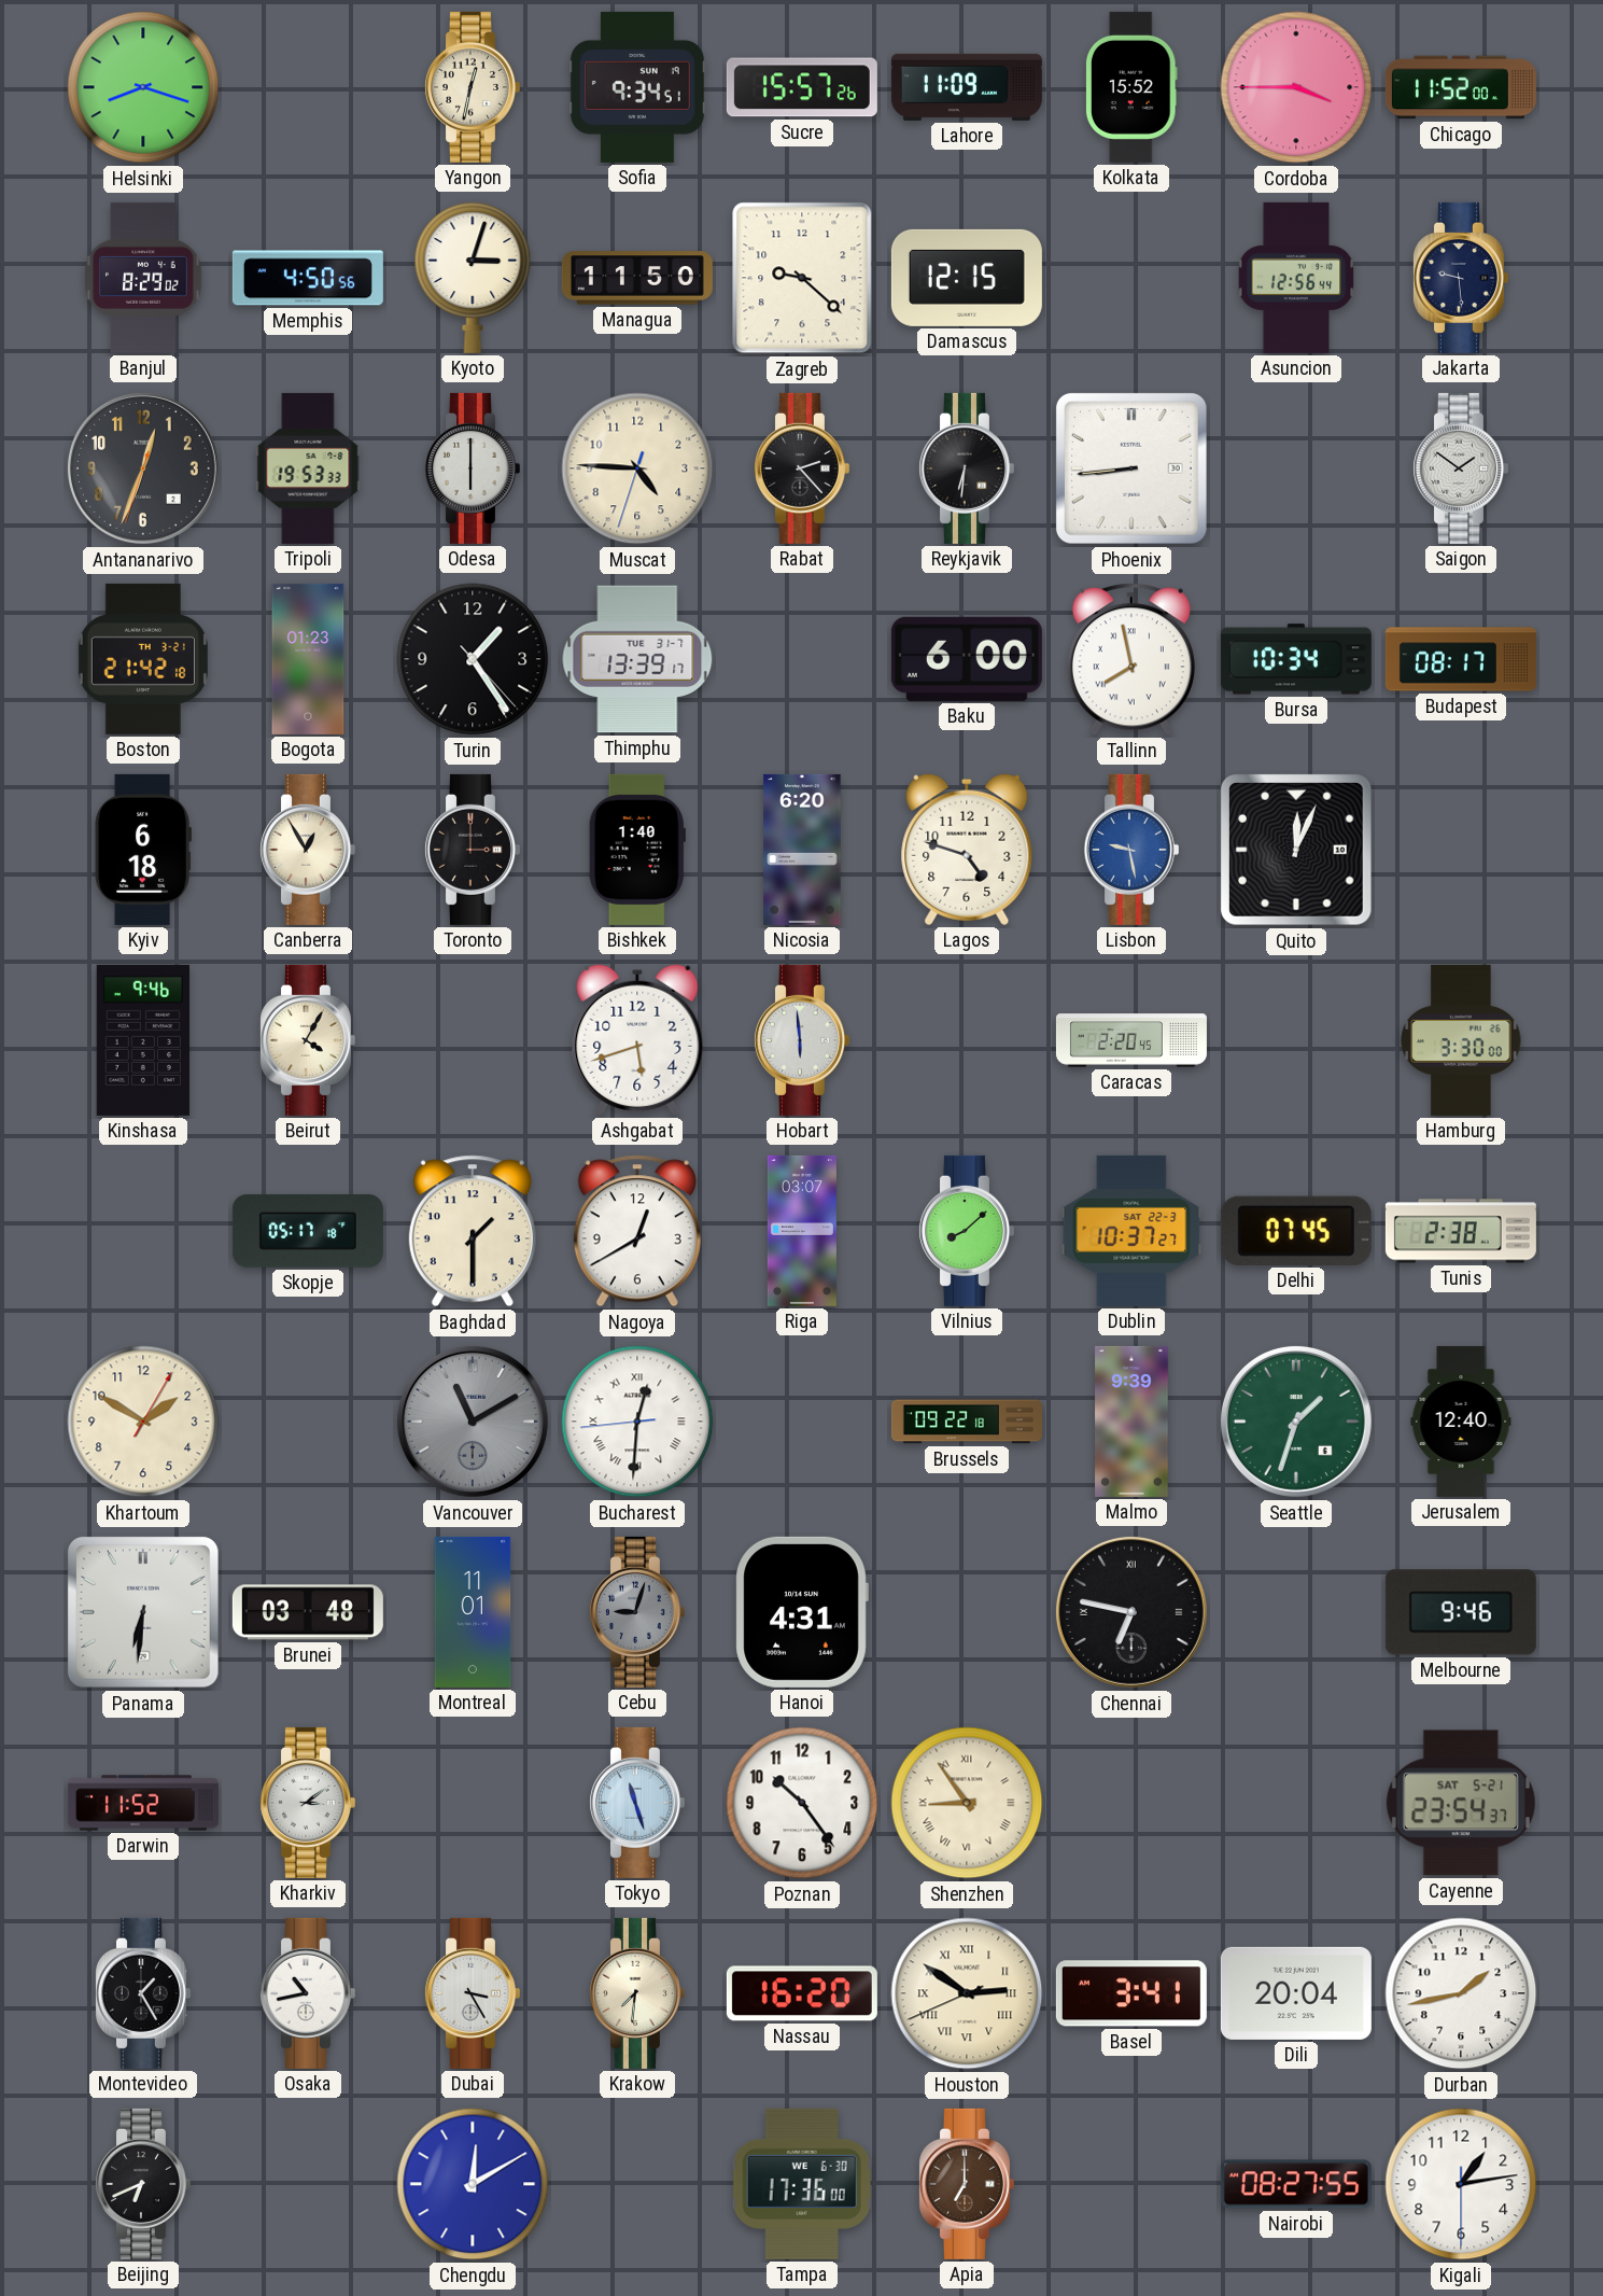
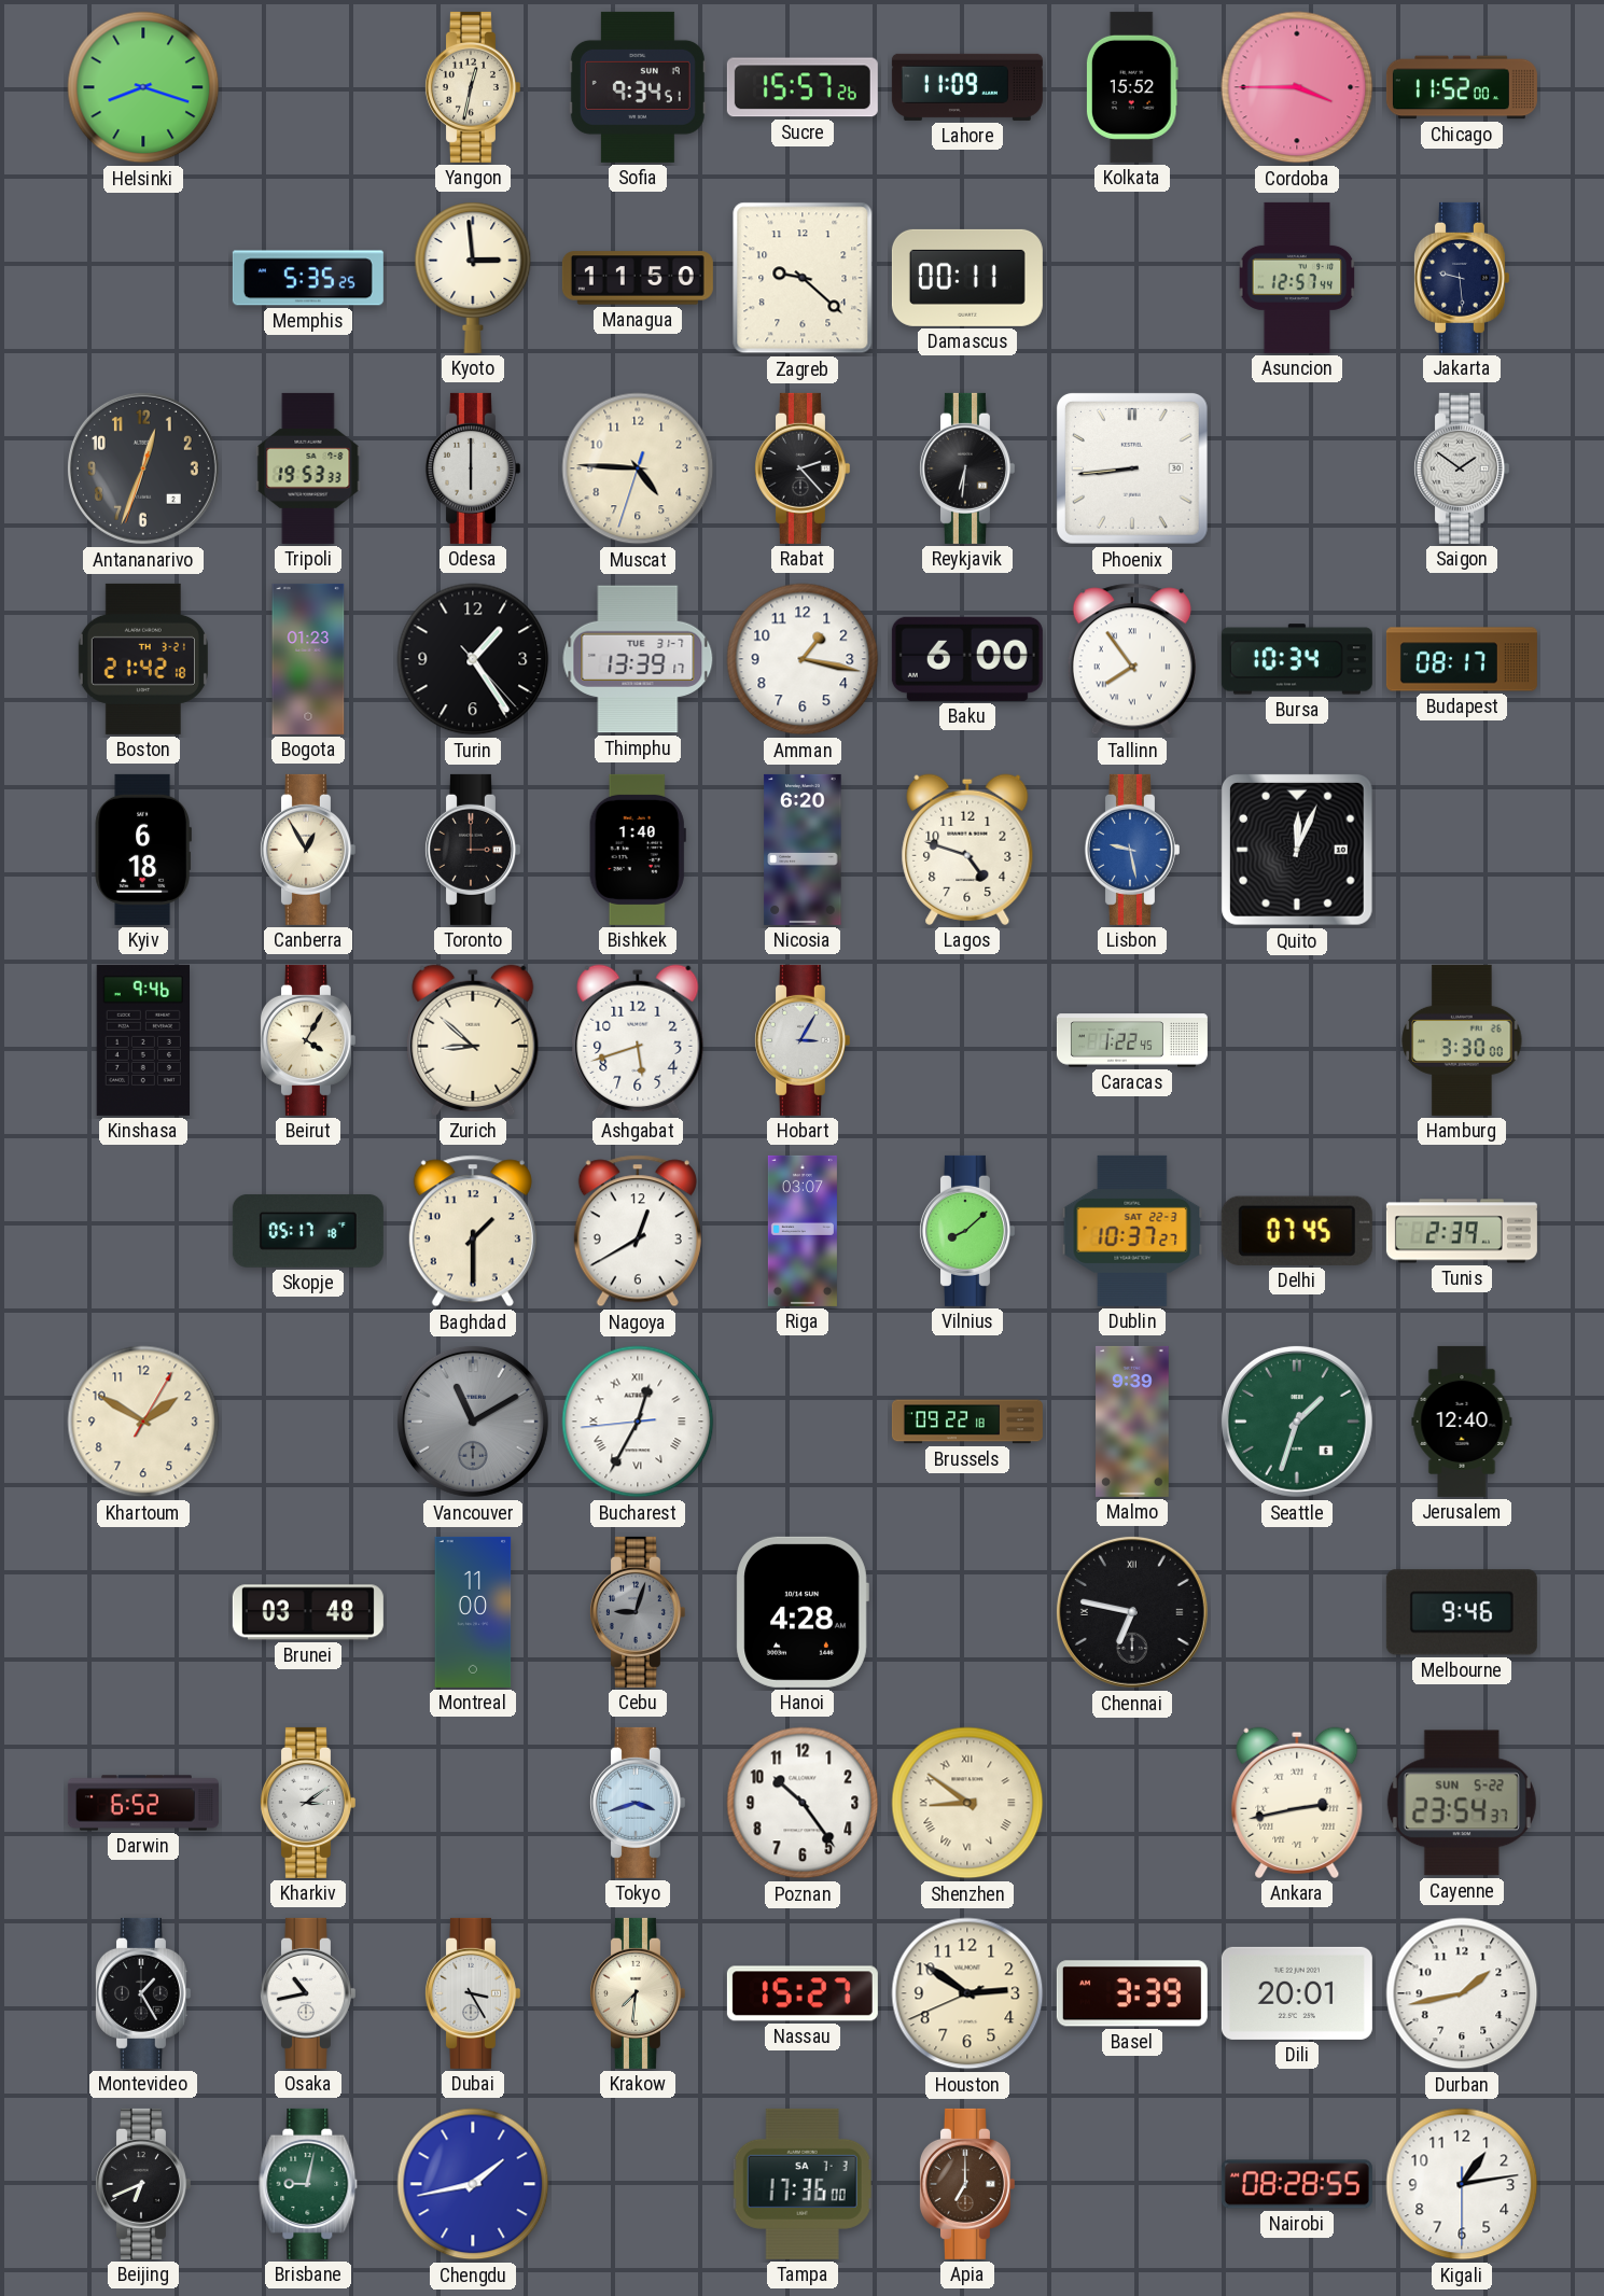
Banjul: 8:29 -> none (143, 278)
Memphis: 4:50 -> 5:35 (308, 278)
Kyoto: 3:03 -> 2:59 (473, 278)
Damascus: 12:15 -> 00:11 (967, 278)
Asuncion: 12:56 -> 12:57 (1297, 278)
Amman: none -> 1:17 (803, 659)
Tallinn: 7:58 -> 7:54 (1132, 659)
Zurich: none -> 8:52 (473, 1040)
Hobart: 5:59 -> 3:05 (801, 1040)
Caracas: 2:20 -> 1:22 (1132, 1040)
Tunis: 2:38 -> 2:39 (1462, 1231)
Bucharest: 12:30 -> 12:34 (638, 1422)
Panama: 6:31 -> none (143, 1612)
Montreal: 11:01 -> 11:00 (473, 1612)
Hanoi: 4:31 -> 4:28 (803, 1612)
Darwin: 11:52 -> 6:52 (143, 1803)
Tokyo: 11:27 -> 3:42 (637, 1803)
Shenzhen: 8:54 -> 8:51 (967, 1803)
Ankara: none -> 2:43 (1297, 1803)
Cayenne date: SAT 5-21 -> SUN 5-22 (1462, 1803)
Nassau: 16:20 -> 15:27 (803, 1993)
Houston numerals: Roman -> Arabic (967, 1993)
Basel: 3:41 -> 3:39 (1132, 1993)
Dili: 20:04 -> 20:01 (1297, 1993)
Brisbane: none -> 9:02 (308, 2184)
Chengdu: 12:10 -> 1:43 (473, 2184)
Tampa date: WE 6-30 -> SA 7-3 (803, 2184)
Nairobi: 08:27 -> 08:28 (1297, 2184)
